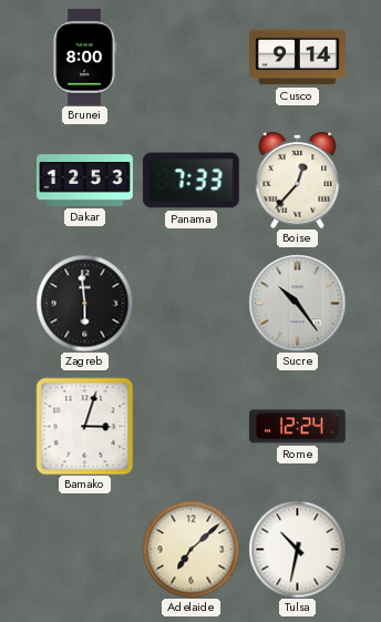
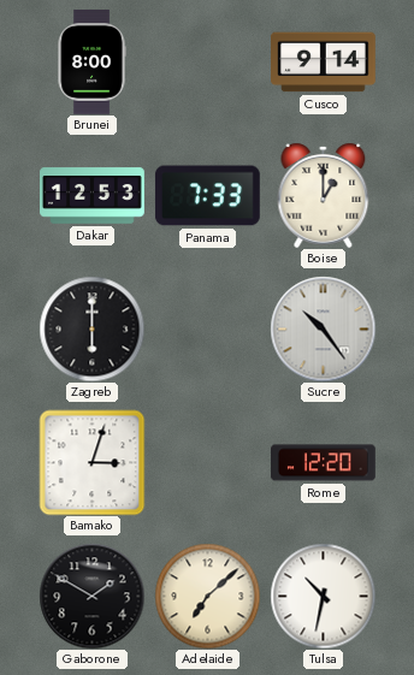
Boise: 12:37 -> 1:00 (324, 195)
Zagreb: 5:59 -> 6:00 (91, 328)
Rome: 12:24 -> 12:20 (324, 463)
Gaborone: none -> 1:50 (91, 596)
